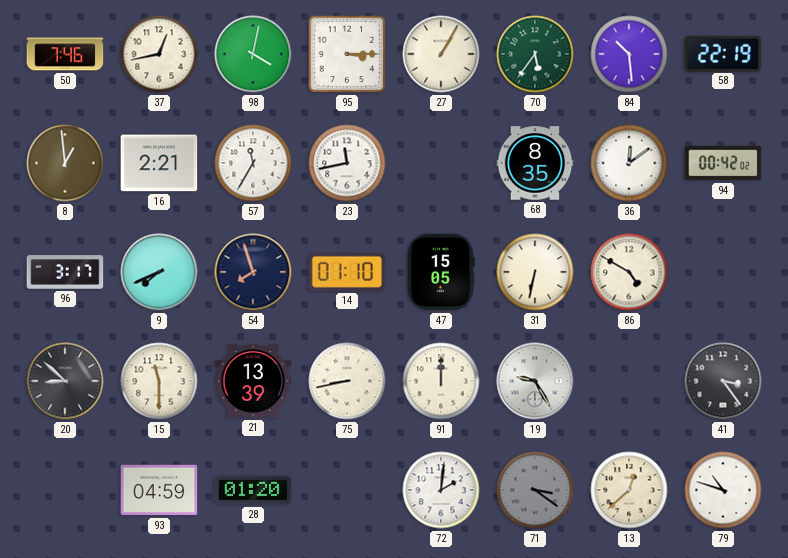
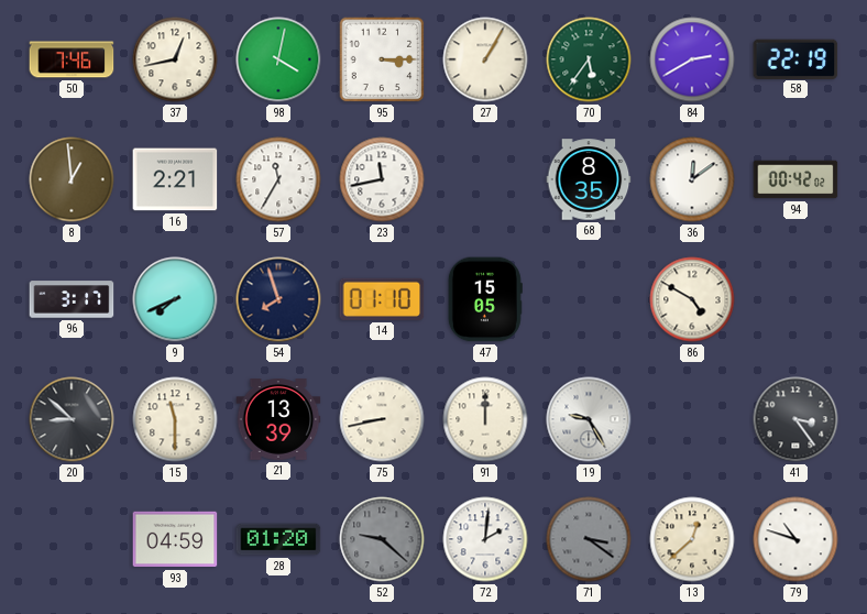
84: 10:29 -> 2:40 (692, 59)
31: 6:32 -> none (535, 272)
52: none -> 9:22 (382, 539)
